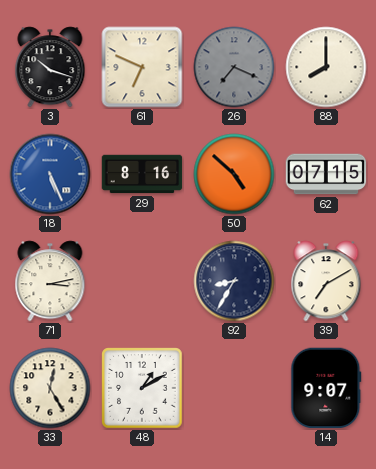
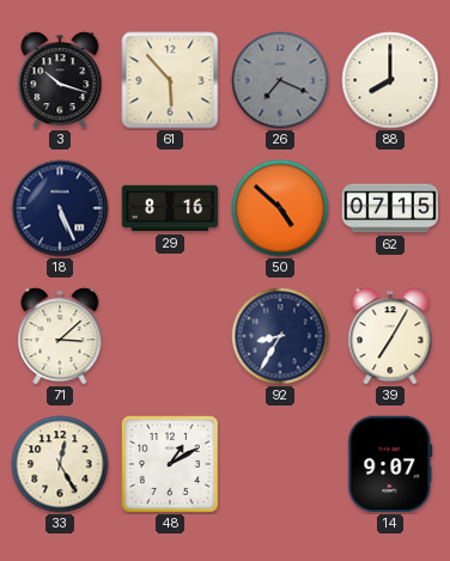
61: 6:49 -> 5:53 (170, 80)
18 dial: blue -> navy (60, 208)
71: 3:13 -> 3:08 (60, 336)
39: 7:10 -> 7:05 (390, 336)
